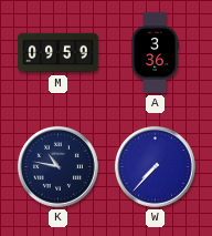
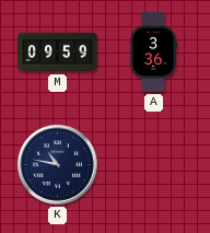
W: 7:37 -> none (155, 166)
